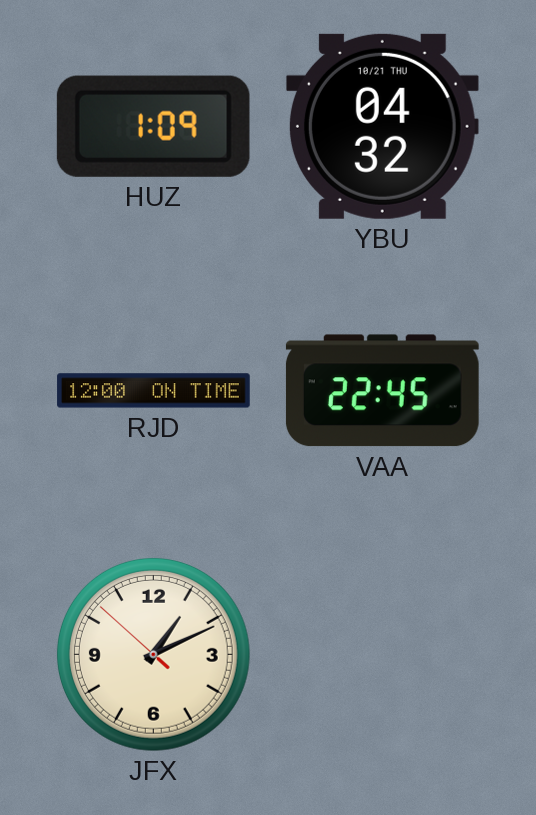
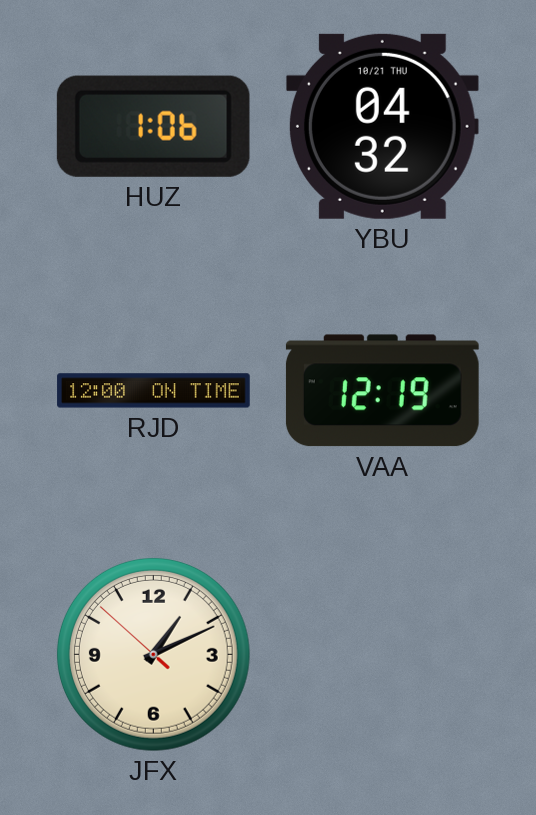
HUZ: 1:09 -> 1:06 (153, 126)
VAA: 22:45 -> 12:19 (382, 391)
